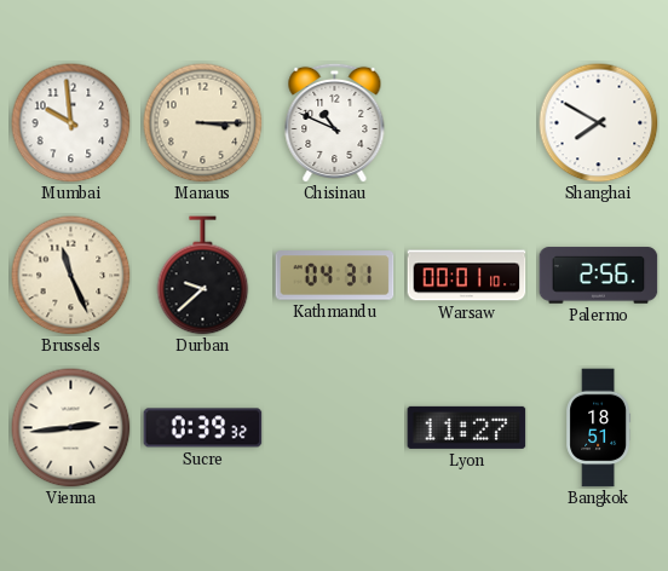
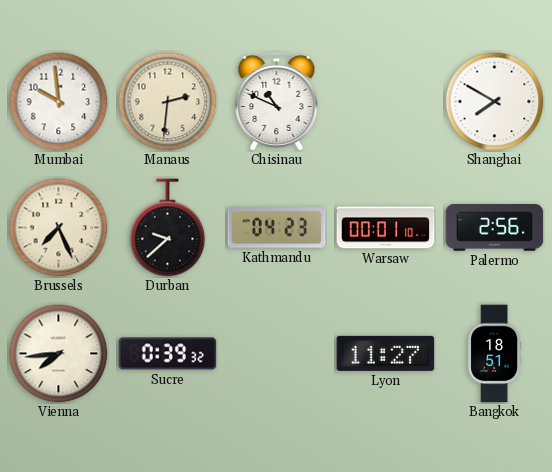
Manaus: 3:15 -> 2:31 (168, 102)
Brussels: 11:26 -> 7:26 (59, 228)
Kathmandu: 04:31 -> 04:23 (277, 228)
Vienna: 2:44 -> 7:44 (59, 354)
